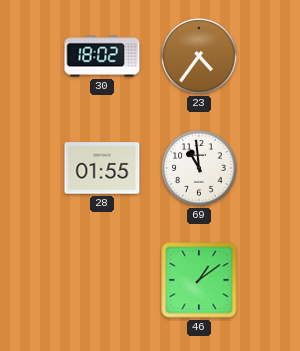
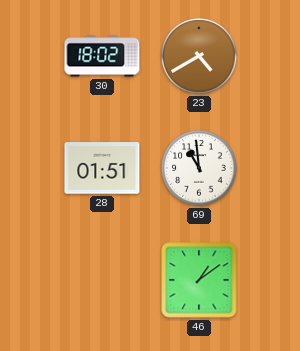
23: 4:36 -> 4:40 (199, 56)
28: 01:55 -> 01:51 (102, 168)
